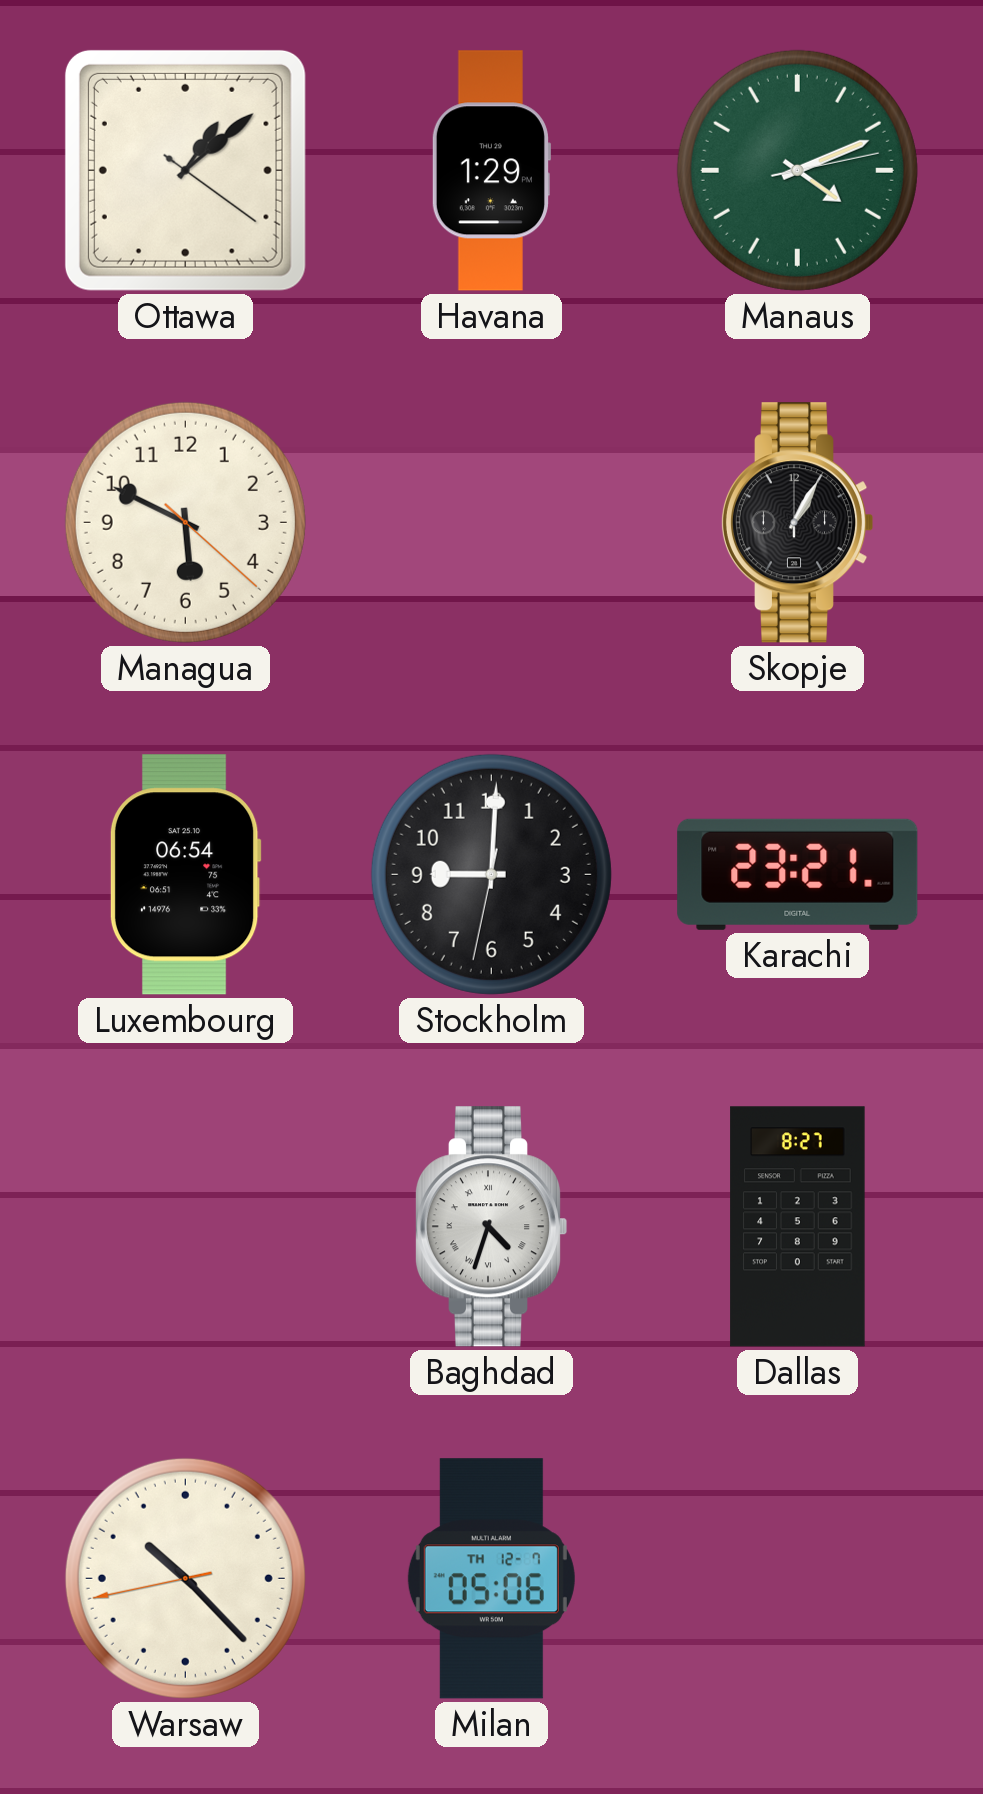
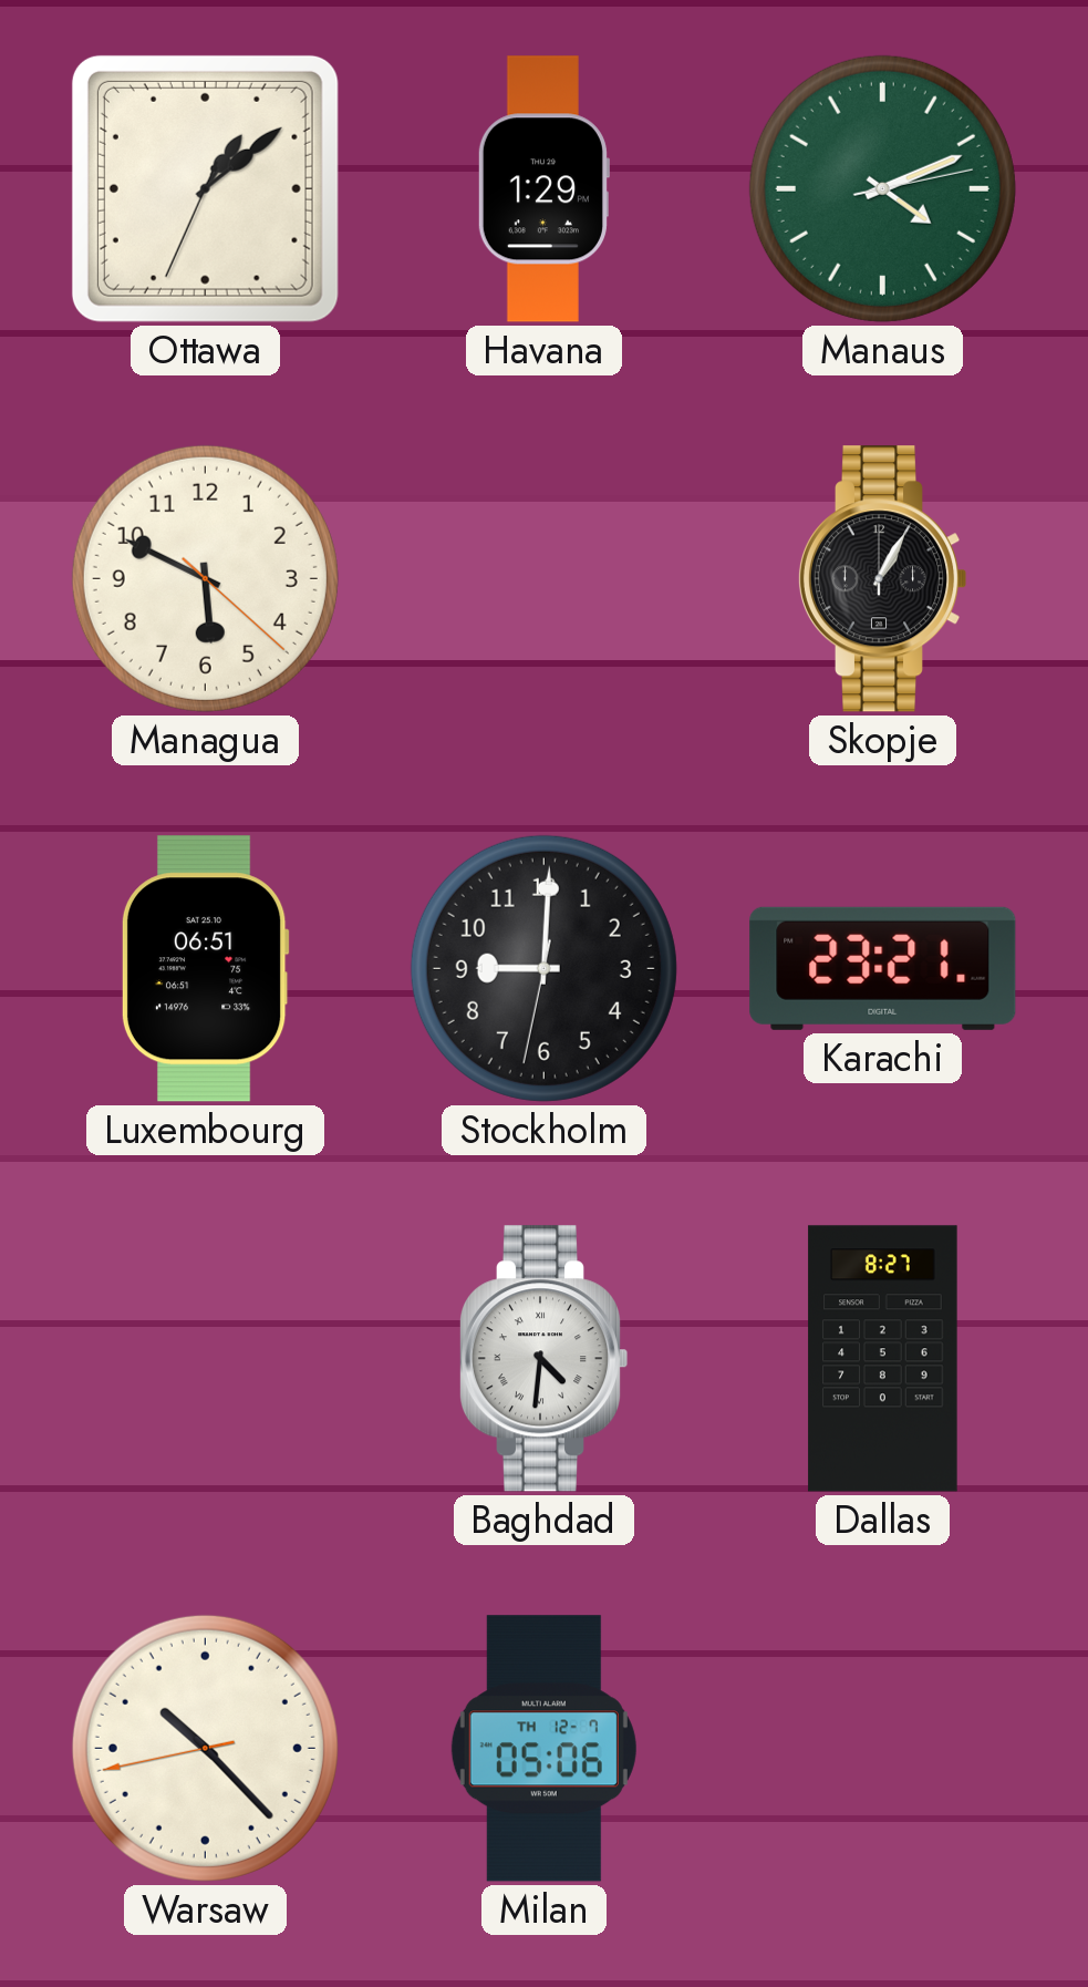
Ottawa: 1:08:21 -> 1:08:34 (205, 188)
Luxembourg: 06:54 -> 06:51 (205, 969)
Baghdad: 4:33 -> 4:31 (543, 1359)
